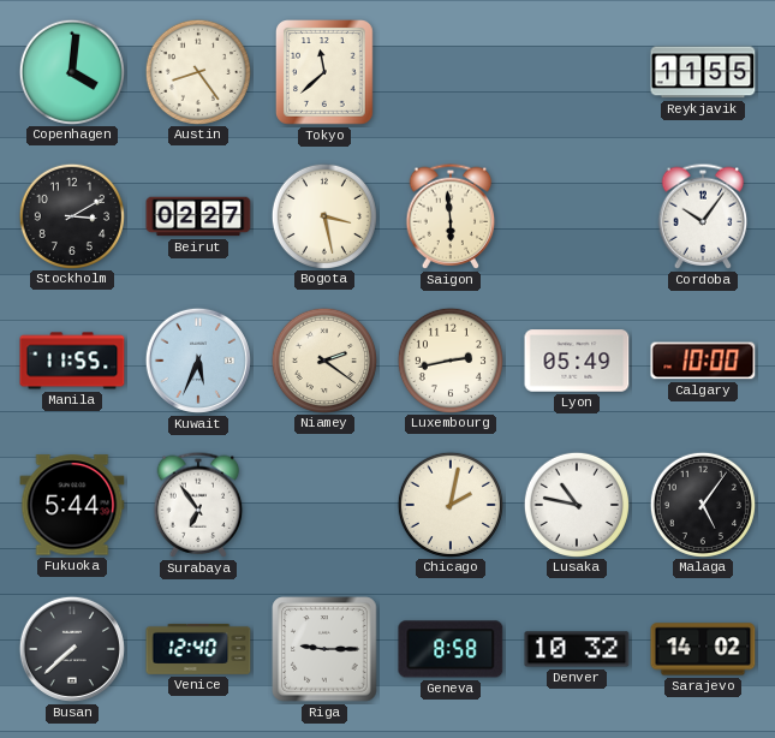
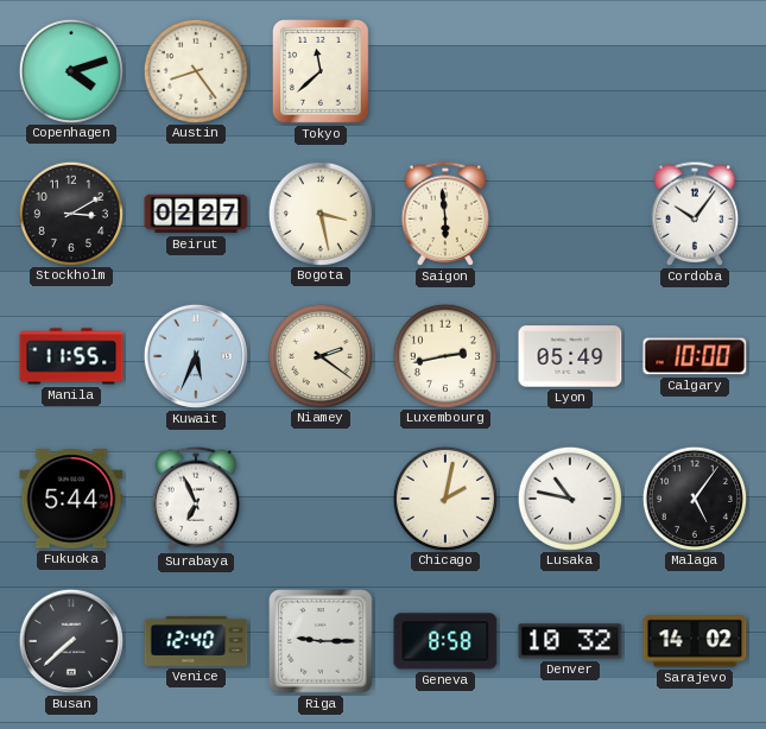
Copenhagen: 4:01 -> 4:12 (70, 70)
Reykjavik: 11:55 -> none (703, 72)
Surabaya: 6:54 -> 6:56 (196, 499)
